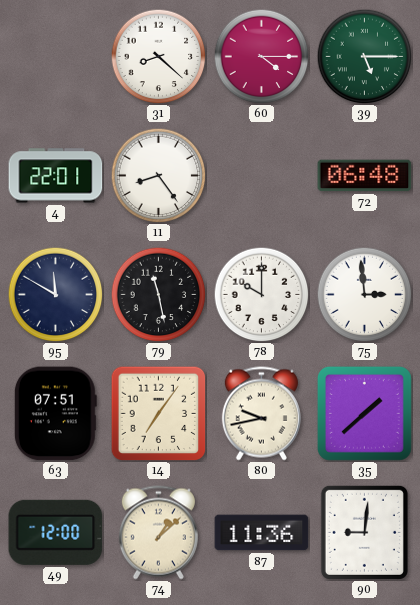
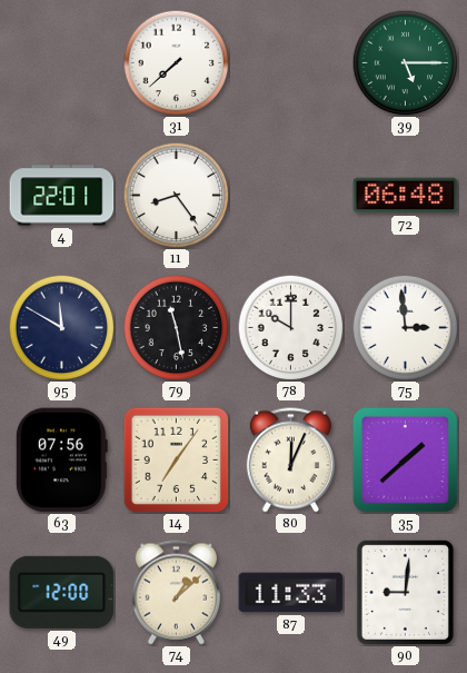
31: 8:22 -> 7:38 (176, 62)
60: 4:15 -> none (261, 56)
63: 07:51 -> 07:56 (61, 461)
80: 9:43 -> 12:04 (290, 461)
87: 11:36 -> 11:33 (291, 593)
